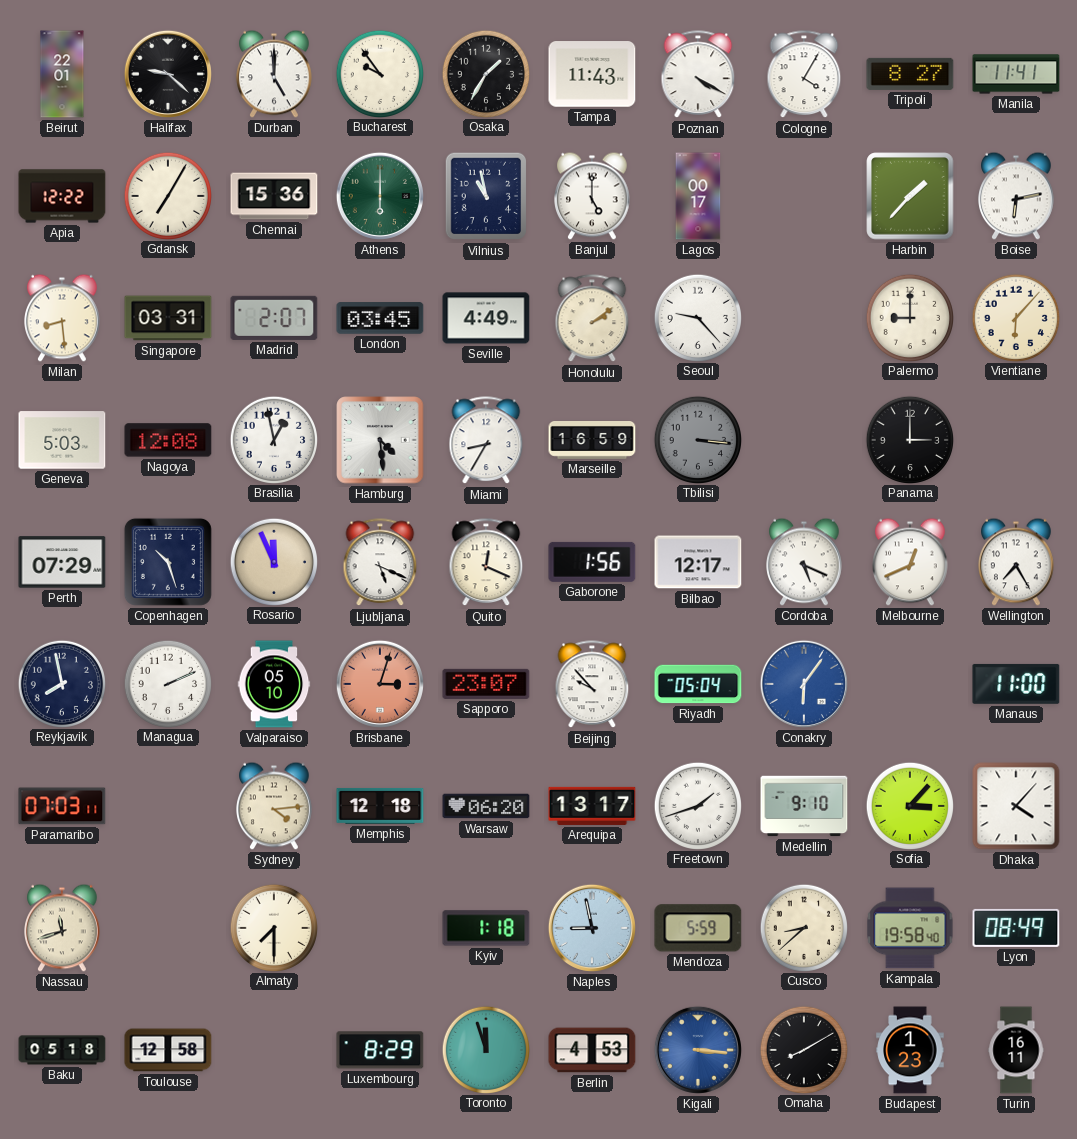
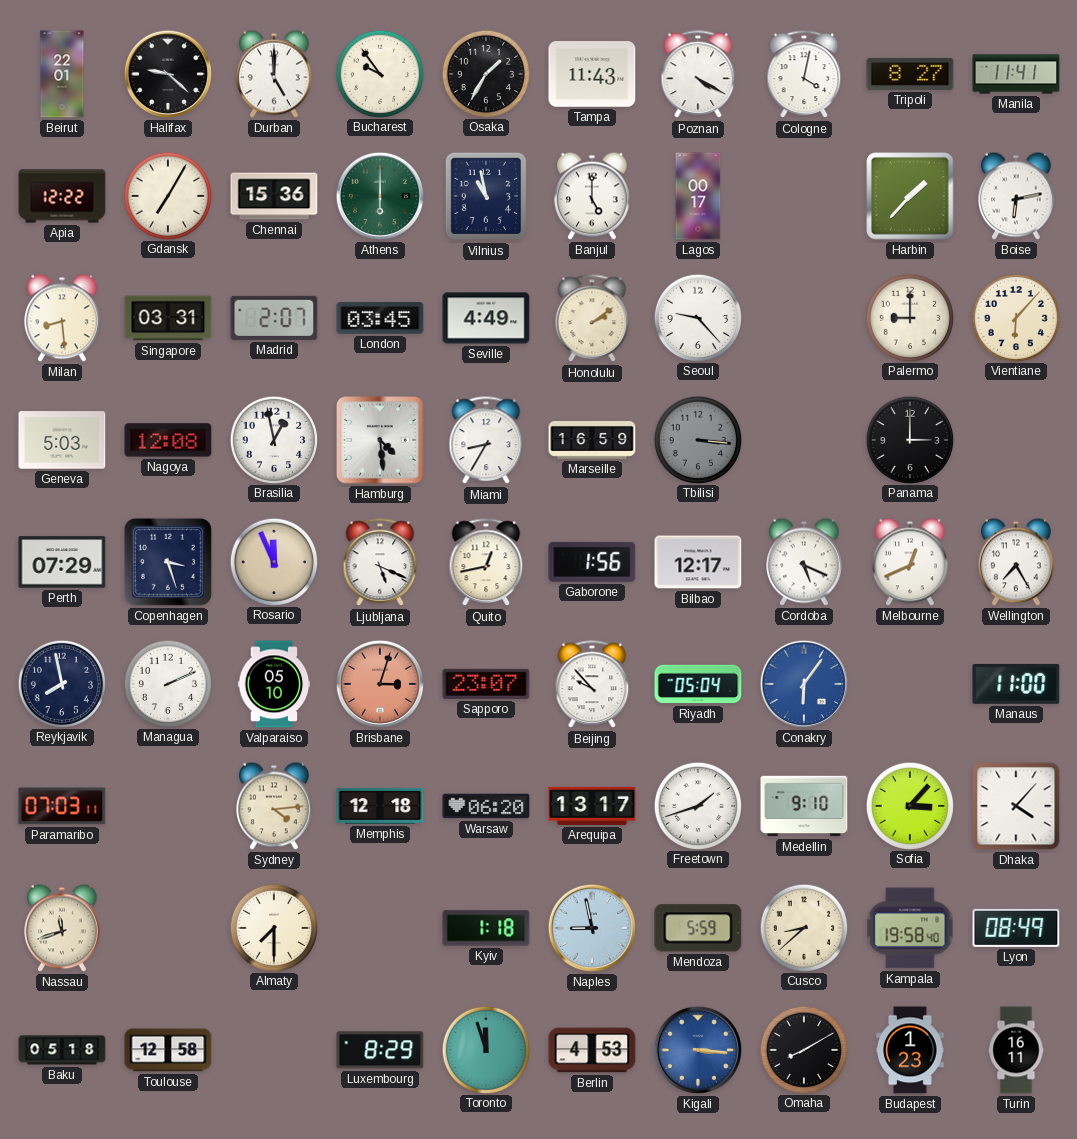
Cologne: 4:05 -> 4:02 (804, 75)
Copenhagen: 10:27 -> 3:27 (168, 562)
Quito: 12:19 -> 12:43 (486, 563)
